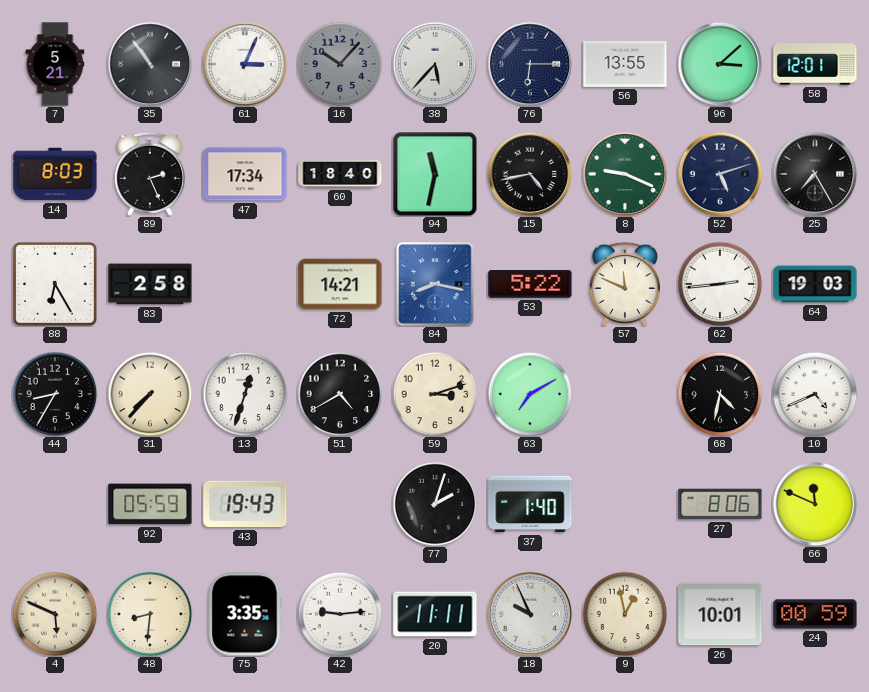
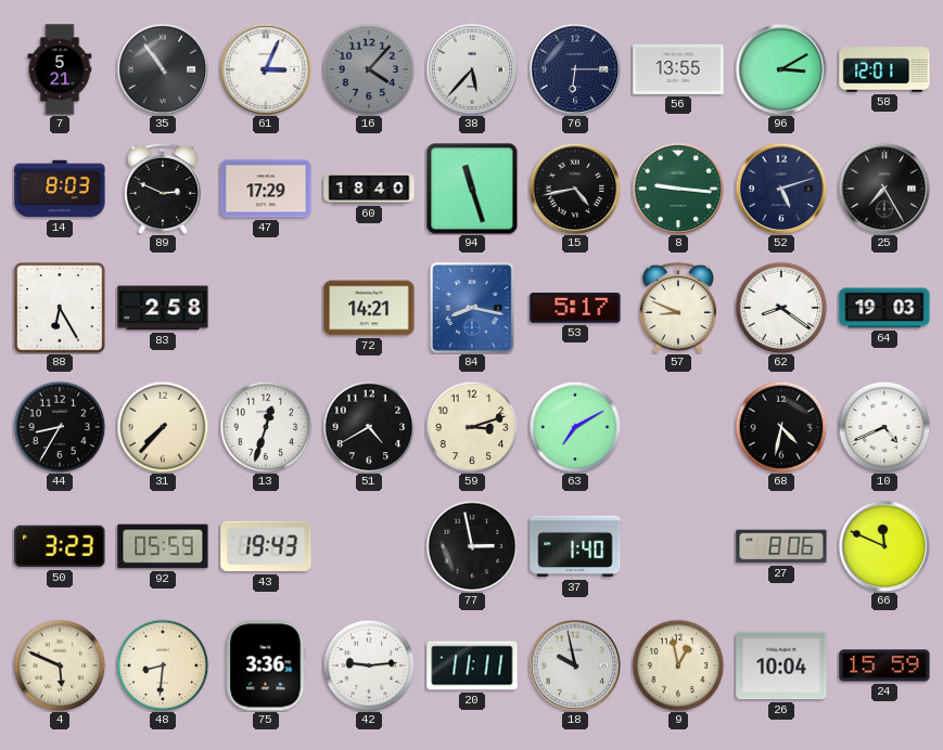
16: 10:07 -> 4:07 (369, 69)
96: 3:08 -> 3:10 (781, 69)
89: 2:26 -> 2:49 (163, 189)
47: 17:34 -> 17:29 (266, 189)
94: 11:32 -> 11:27 (472, 189)
8: 9:19 -> 9:16 (678, 189)
53: 5:22 -> 5:17 (575, 308)
57: 11:49 -> 8:49 (678, 308)
62: 2:44 -> 8:21 (781, 308)
50: none -> 3:23 (60, 546)
77: 2:03 -> 2:58 (472, 546)
75: 3:35 -> 3:36 (266, 665)
18: 9:56 -> 9:58 (575, 665)
26: 10:01 -> 10:04 (781, 665)
24: 00:59 -> 15:59 (884, 665)
